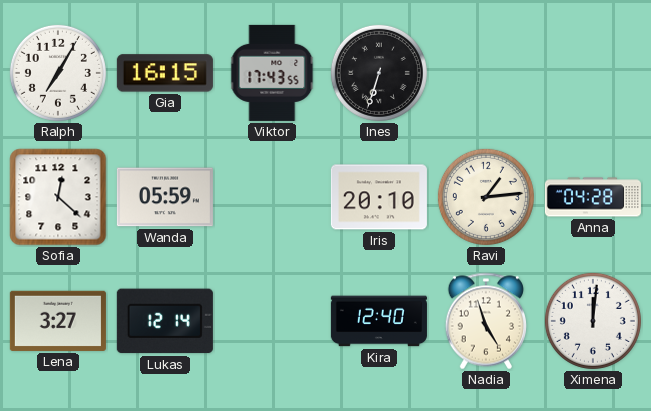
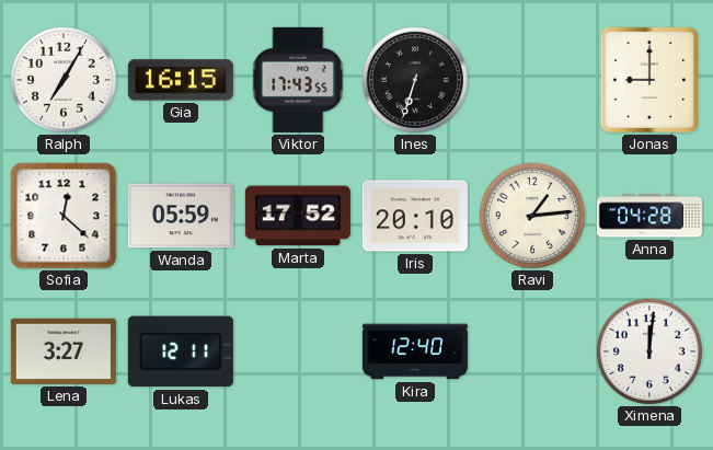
Jonas: none -> 9:00 (649, 80)
Marta: none -> 17:52 (298, 216)
Lukas: 12:14 -> 12:11 (181, 351)
Nadia: 4:57 -> none (485, 321)
